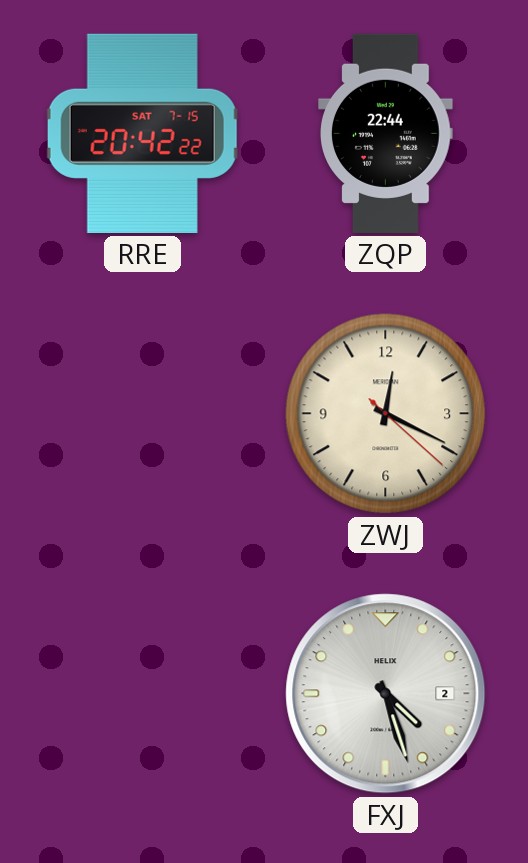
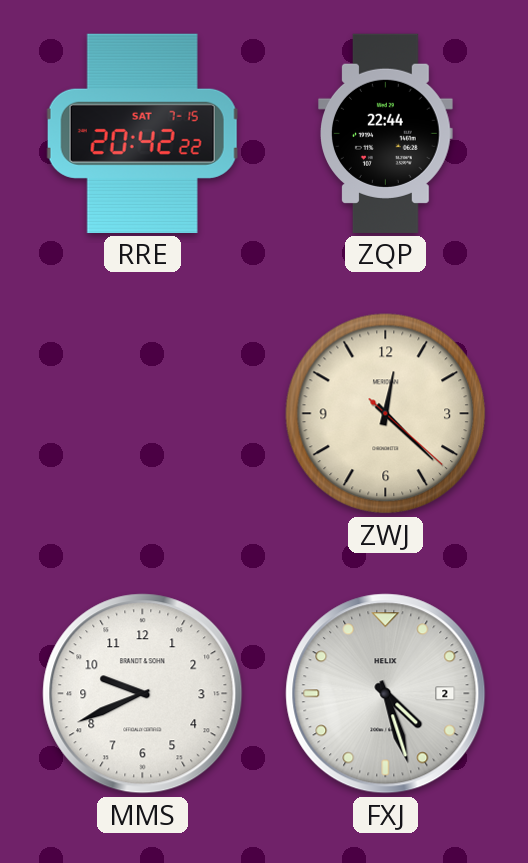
ZWJ: 12:19 -> 12:22 (386, 414)
MMS: none -> 9:41 (143, 694)
